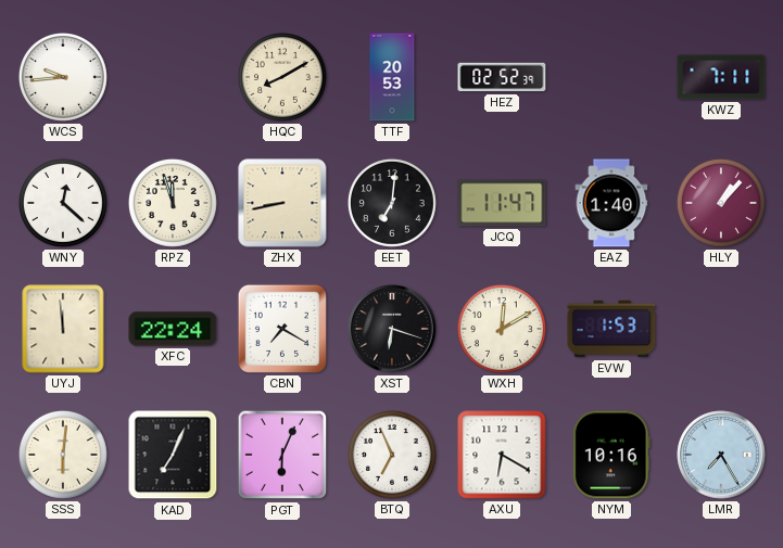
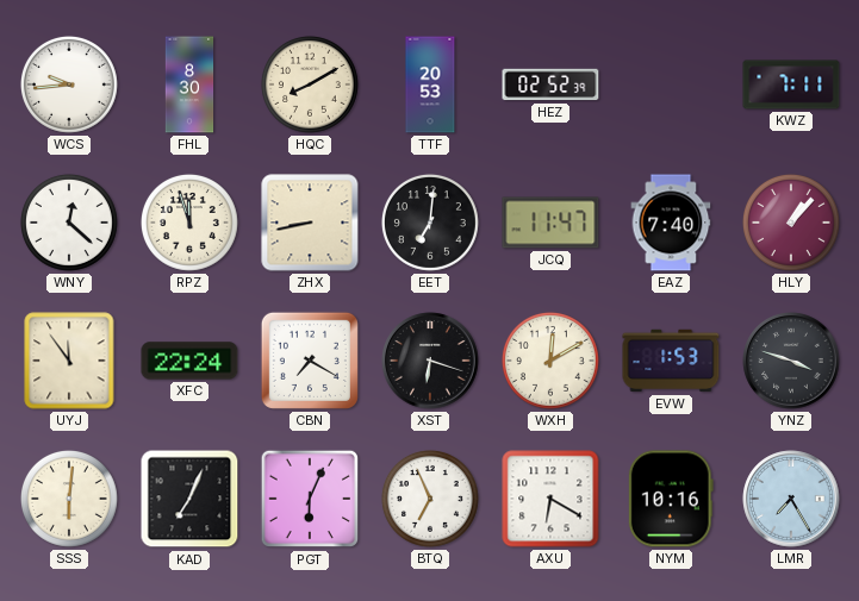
FHL: none -> 8:30 (189, 84)
EAZ: 1:40 -> 7:40 (671, 223)
UYJ: 11:59 -> 11:54 (69, 361)
YNZ: none -> 3:48 (791, 361)
